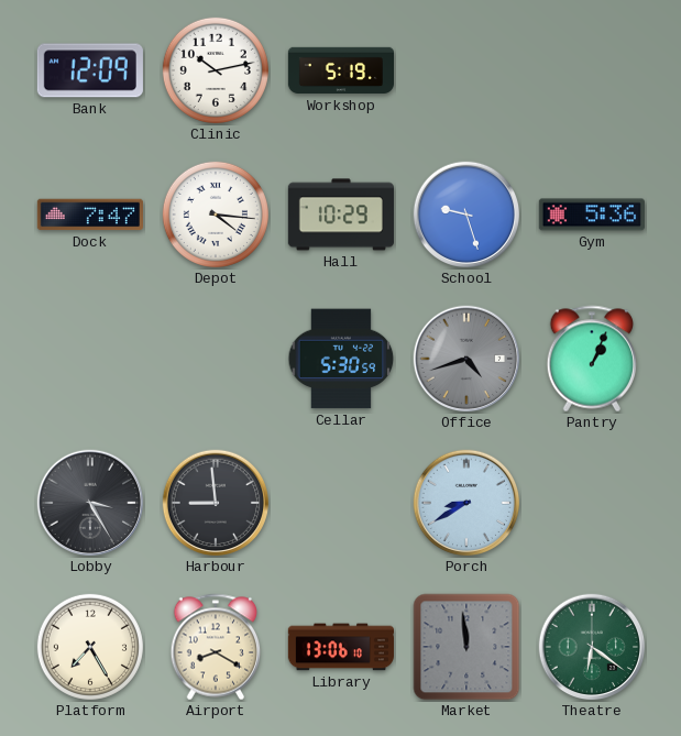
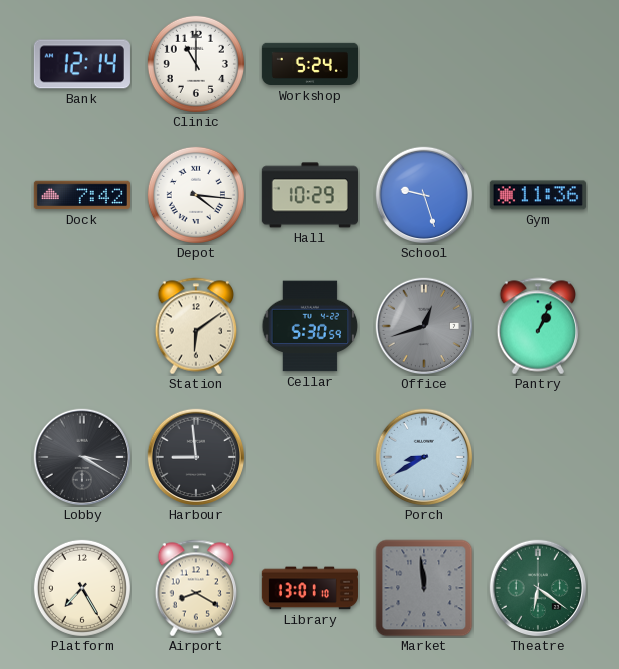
Bank: 12:09 -> 12:14 (82, 64)
Clinic: 10:13 -> 11:00 (196, 64)
Workshop: 5:19 -> 5:24 (309, 64)
Dock: 7:47 -> 7:42 (82, 195)
Gym: 5:36 -> 11:36 (538, 195)
Station: none -> 6:09 (196, 326)
Office: 4:42 -> 12:42 (424, 326)
Lobby: 3:25 -> 3:20 (82, 457)
Library: 13:06 -> 13:01 (310, 588)
